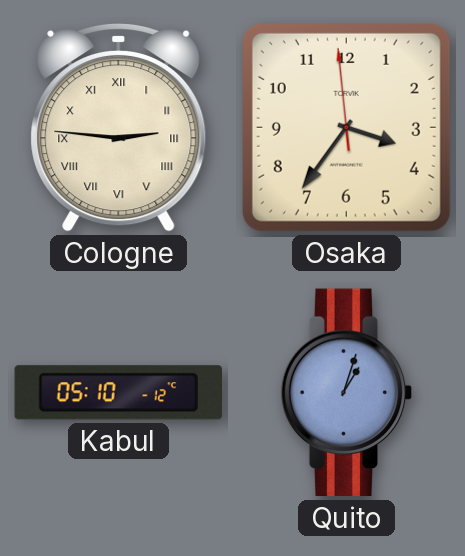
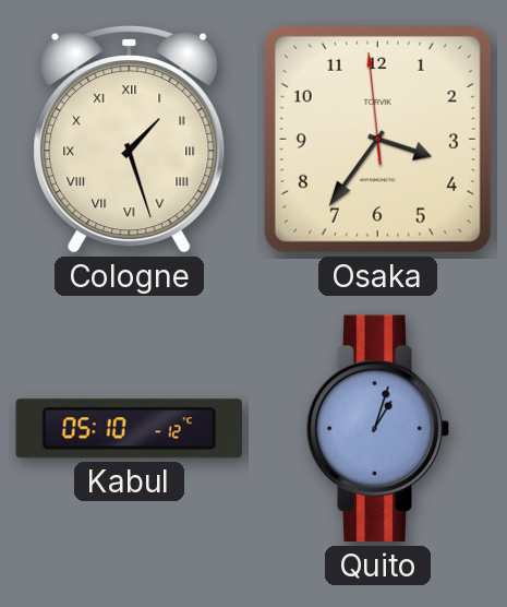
Cologne: 2:46 -> 1:27 (130, 139)
